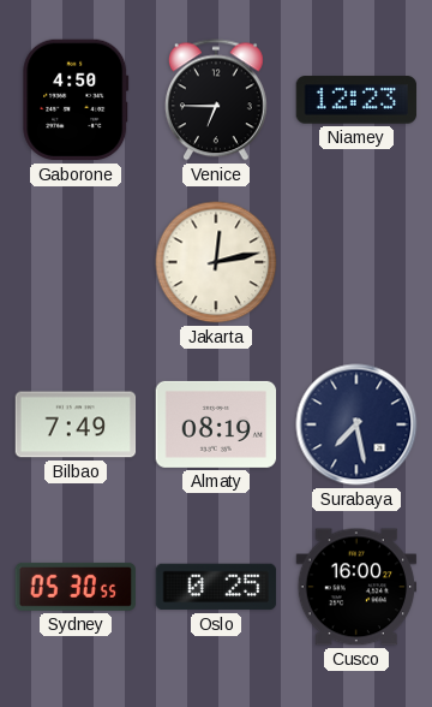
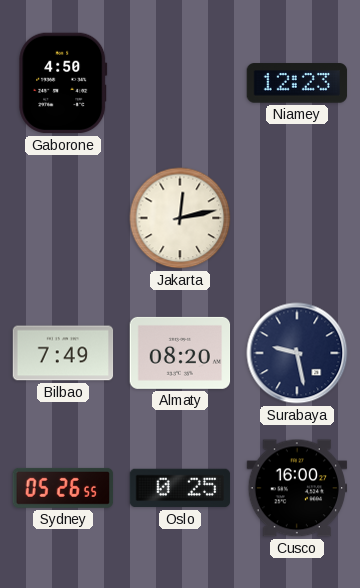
Venice: 6:45 -> none (216, 100)
Almaty: 08:19 -> 08:20 (180, 353)
Surabaya: 7:28 -> 9:28 (297, 353)
Sydney: 05:30 -> 05:26 (63, 488)
